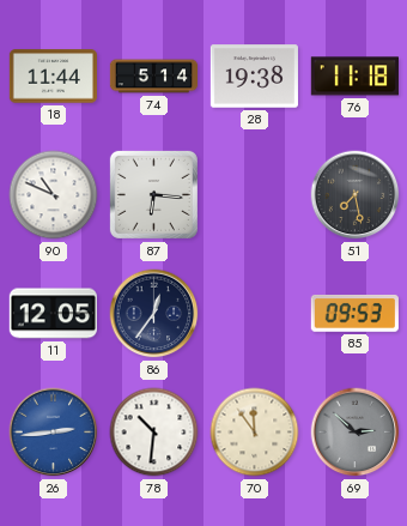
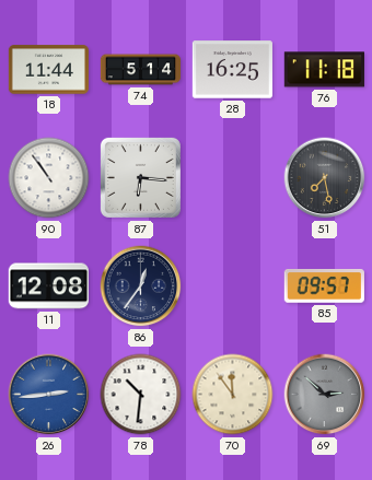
28: 19:38 -> 16:25 (232, 70)
90: 10:49 -> 10:54 (49, 178)
11: 12:05 -> 12:08 (48, 286)
85: 09:53 -> 09:57 (324, 285)
